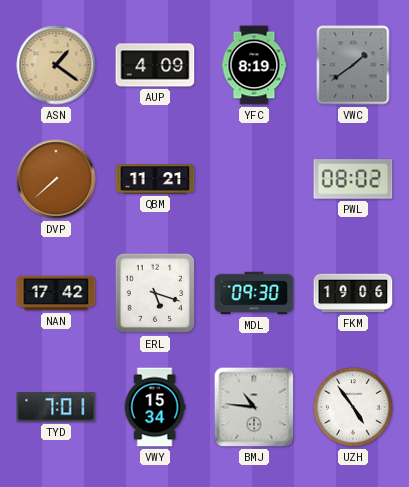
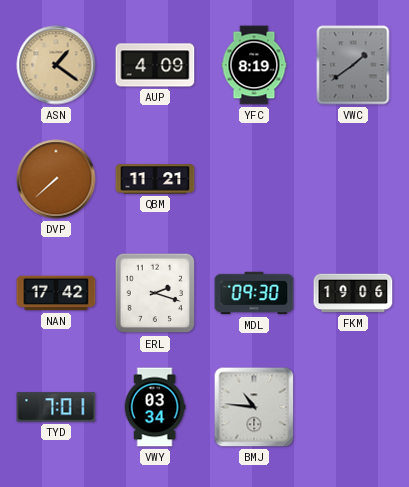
PWL: 08:02 -> none (353, 179)
ERL: 5:18 -> 2:18 (155, 293)
VWY: 15:34 -> 03:34 (155, 407)
UZH: 4:54 -> none (353, 407)
